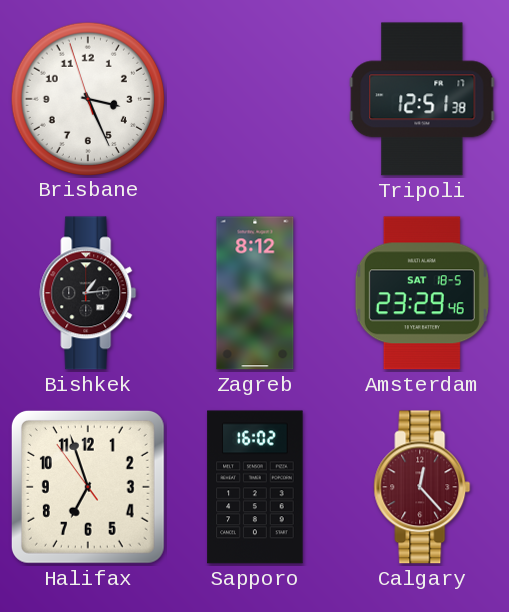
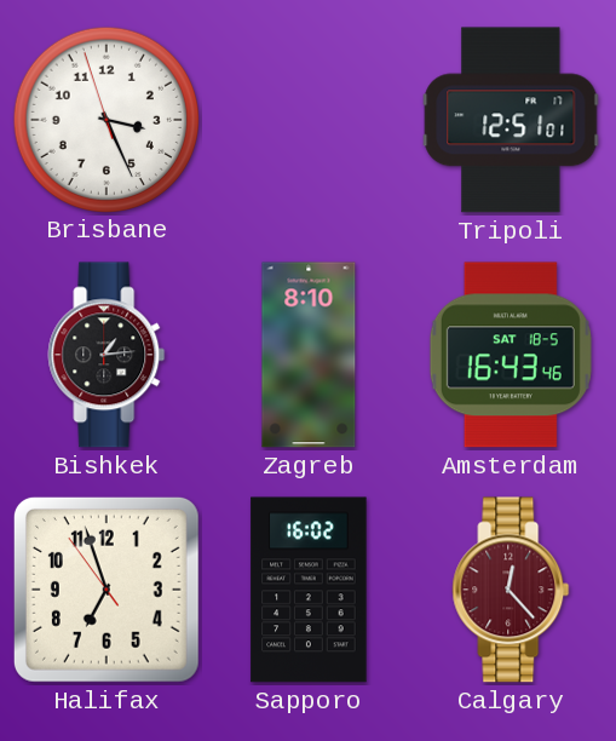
Tripoli: 12:51:38 -> 12:51:01 (511, 120)
Zagreb: 8:12 -> 8:10 (309, 355)
Amsterdam: 23:29 -> 16:43 (511, 355)
